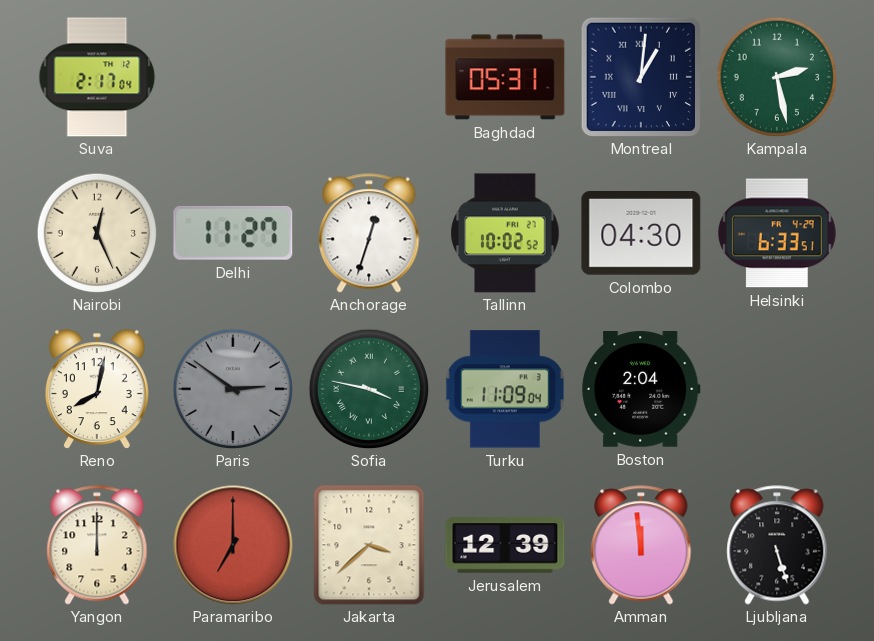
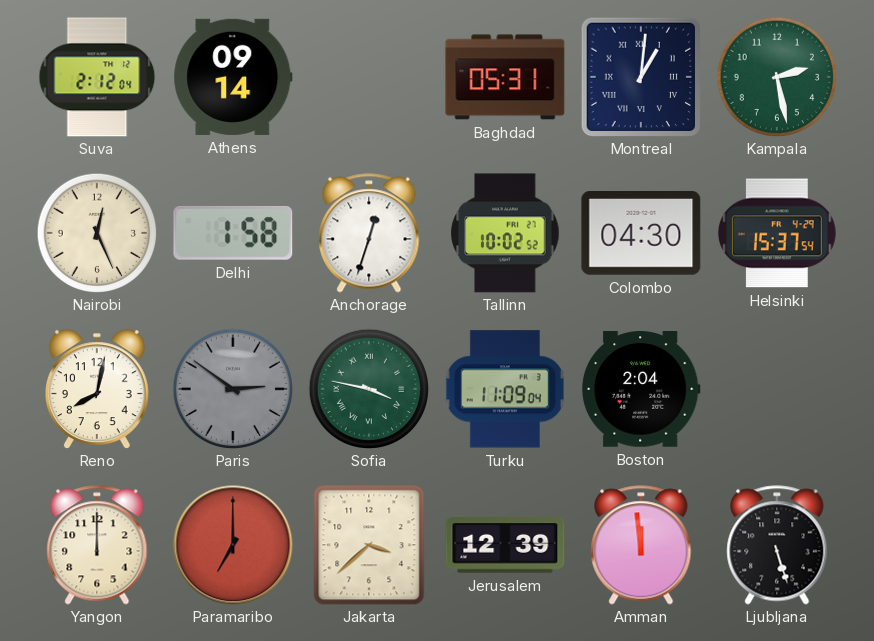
Suva: 2:17 -> 2:12 (97, 77)
Athens: none -> 09:14 (233, 77)
Delhi: 11:27 -> 1:58 (233, 233)
Helsinki: 6:33 -> 15:37 (777, 233)
